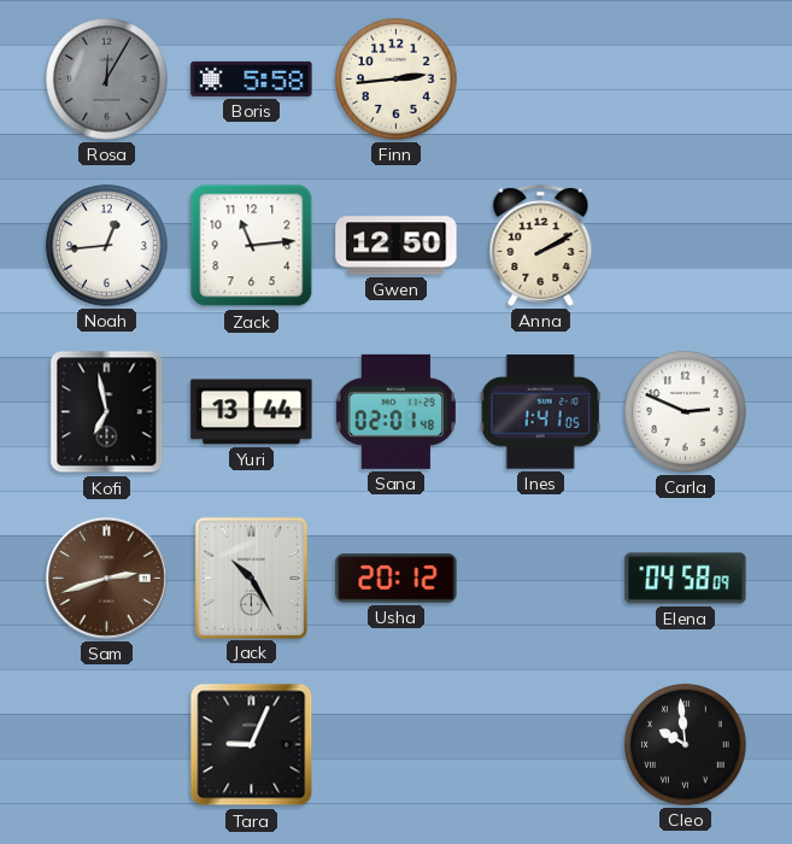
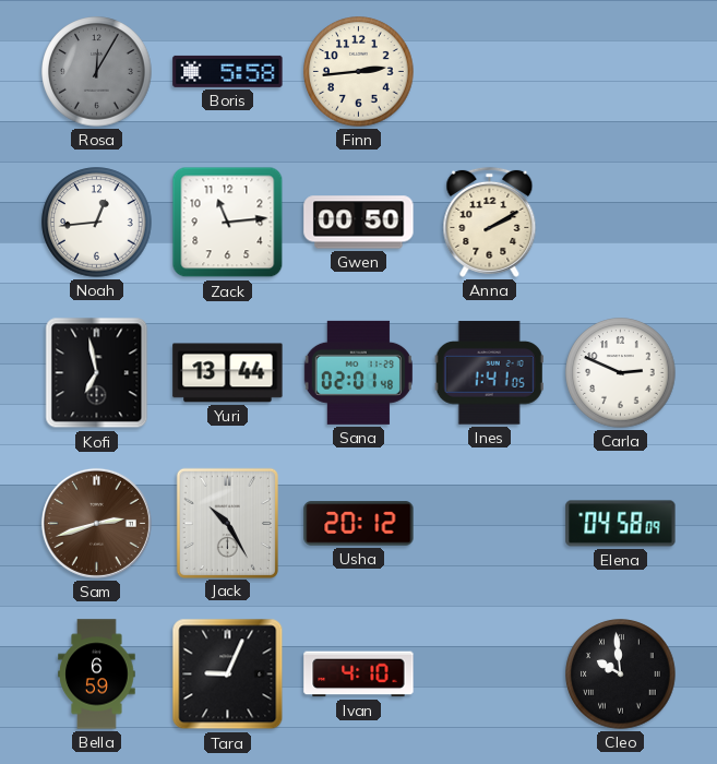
Gwen: 12:50 -> 00:50 (359, 223)
Bella: none -> 6:59 (97, 675)
Ivan: none -> 4:10 (359, 675)
